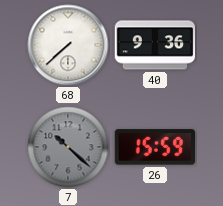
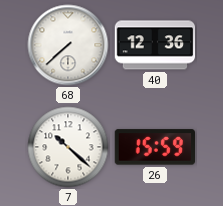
40: 9:36 -> 12:36 (155, 45)
7 dial: grey -> white (68, 147)
